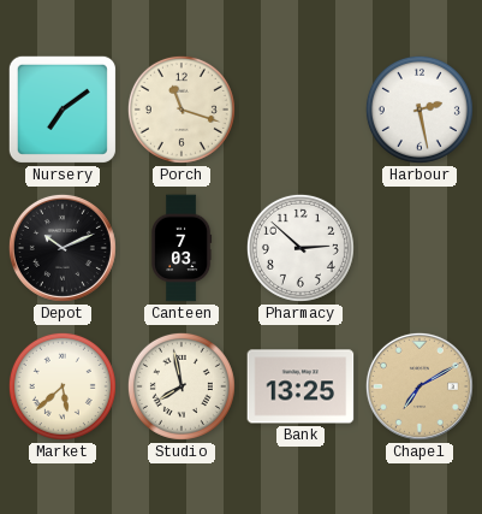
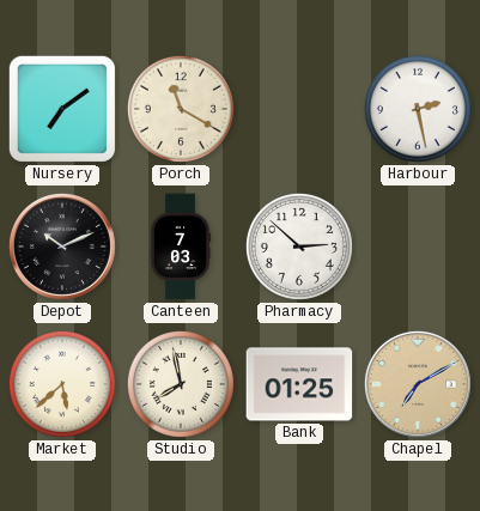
Porch: 11:18 -> 11:20 (181, 109)
Bank: 13:25 -> 01:25 (299, 384)
